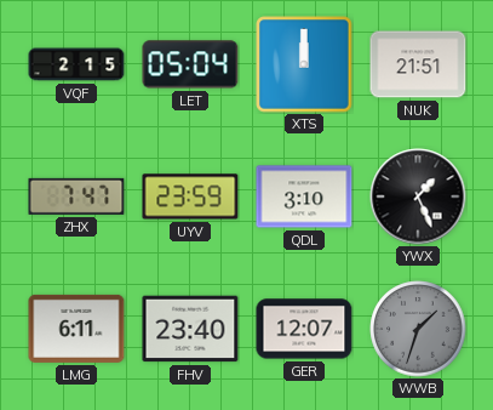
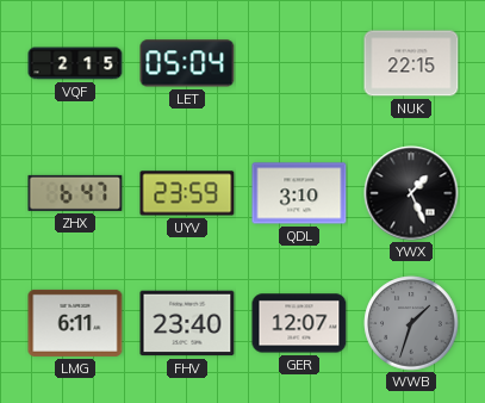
XTS: 12:00 -> none (304, 64)
NUK: 21:51 -> 22:15 (411, 63)
ZHX: 7:47 -> 6:47 (75, 193)
